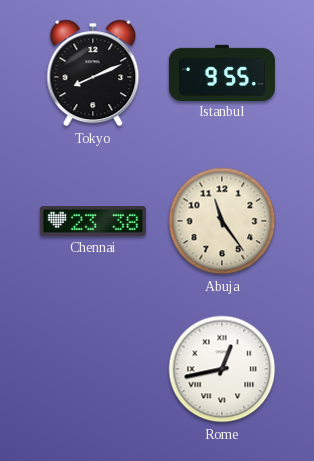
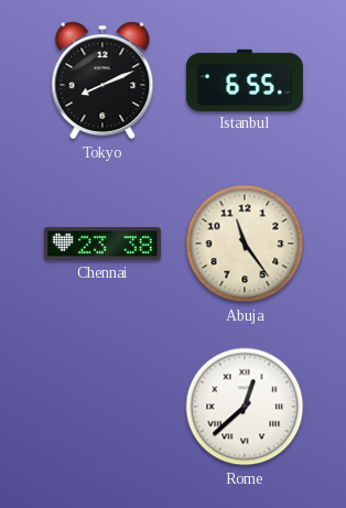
Istanbul: 9:55 -> 6:55 (245, 79)
Rome: 12:43 -> 12:38 (245, 407)
